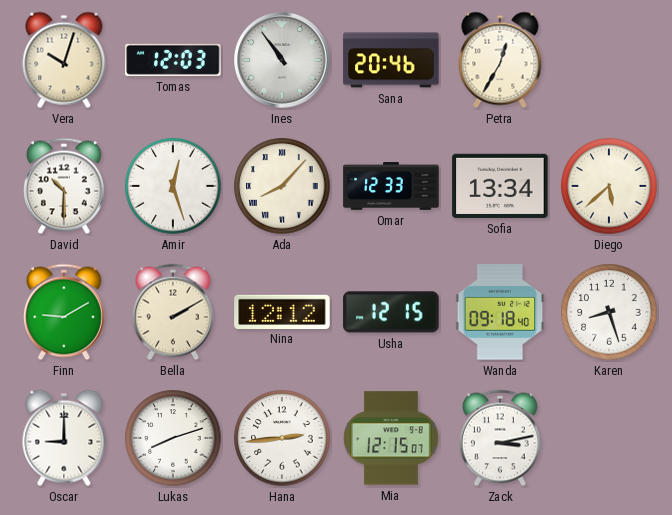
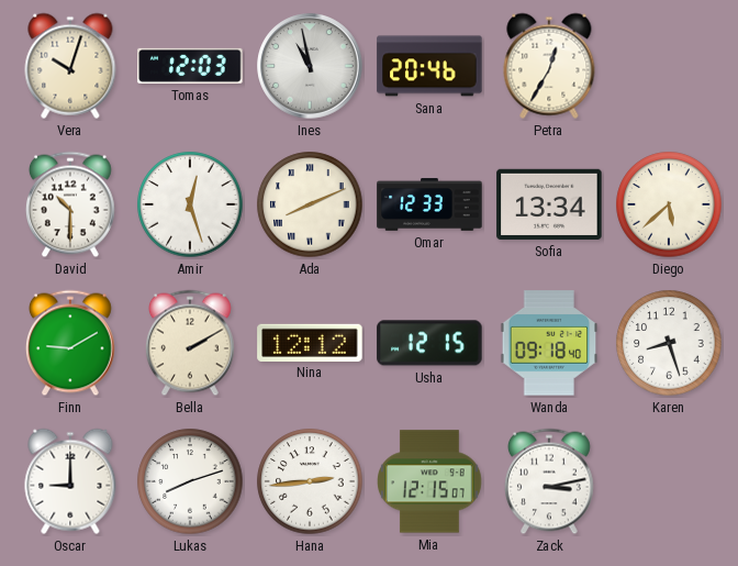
Ines: 10:54 -> 10:58 (310, 66)
Ada: 8:07 -> 8:11 (310, 204)
